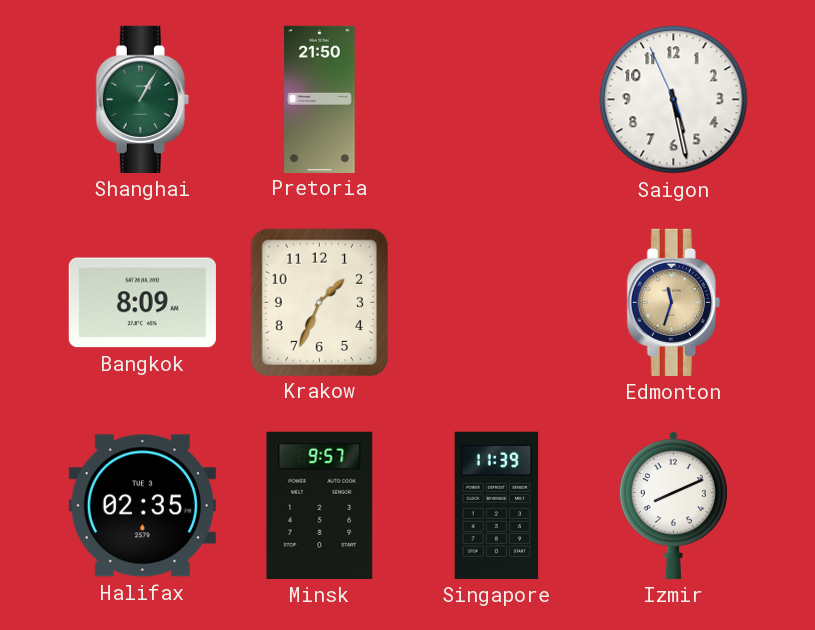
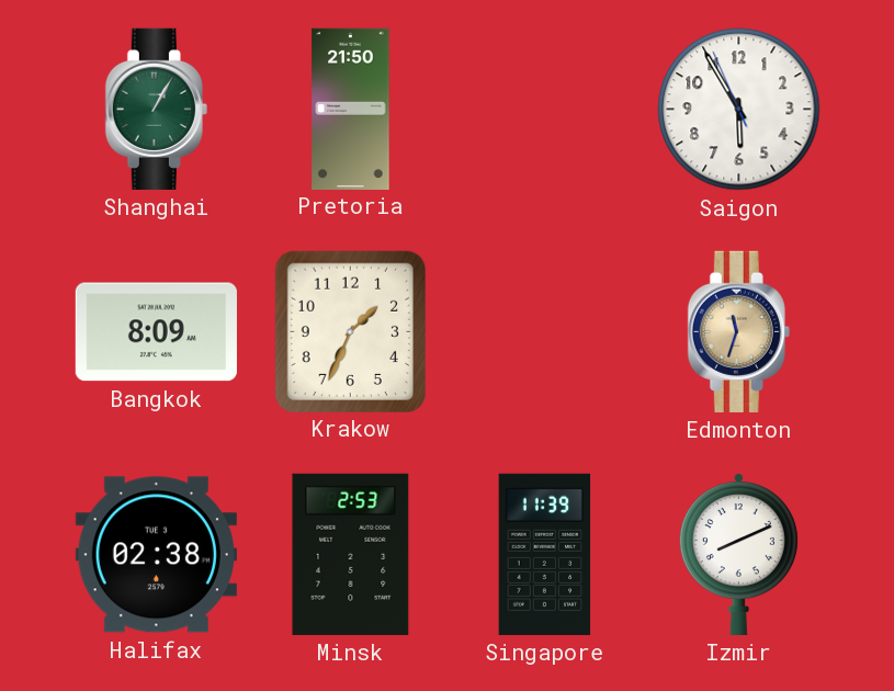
Saigon: 5:27 -> 5:54 (739, 110)
Halifax: 02:35 -> 02:38 (156, 555)
Minsk: 9:57 -> 2:53 (351, 554)
